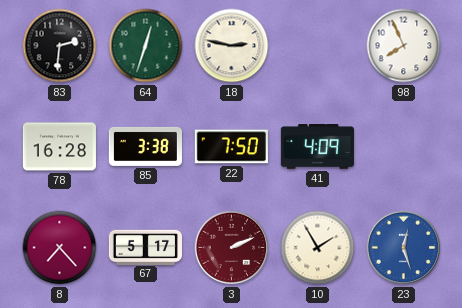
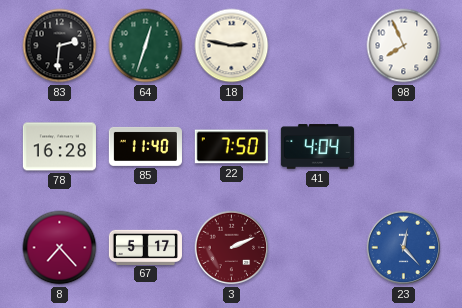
85: 3:38 -> 11:40 (145, 146)
41: 4:09 -> 4:04 (317, 147)
10: 1:55 -> none (318, 248)
23: 12:27 -> 12:23 (404, 248)
